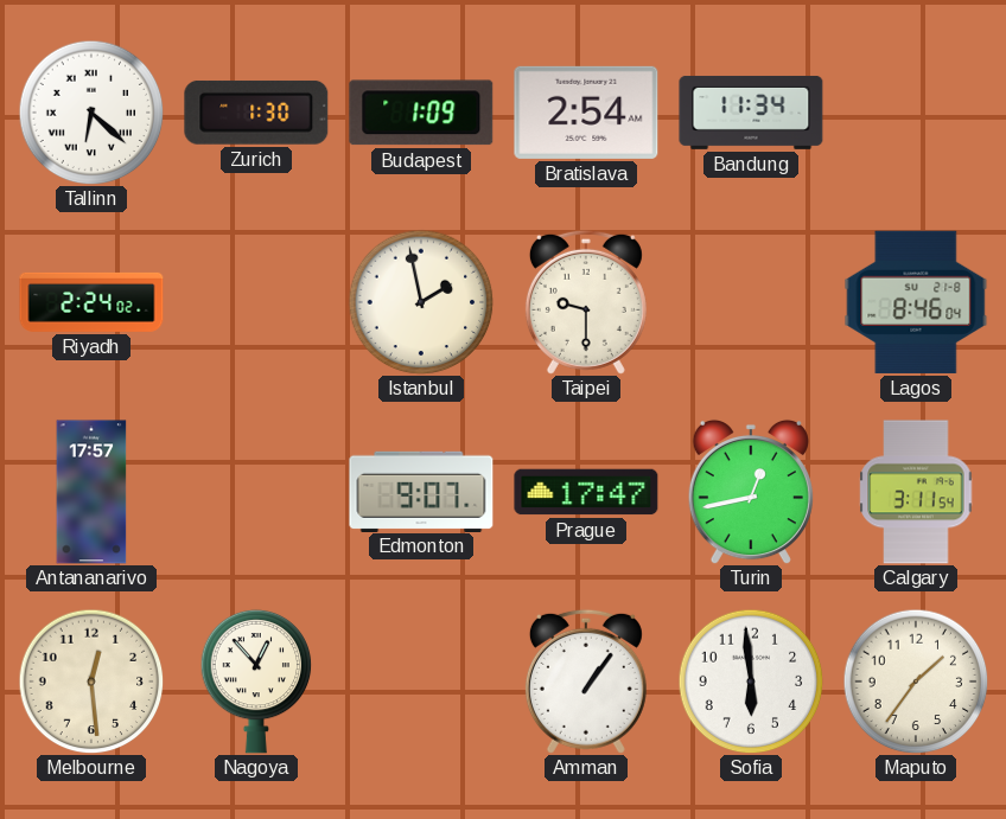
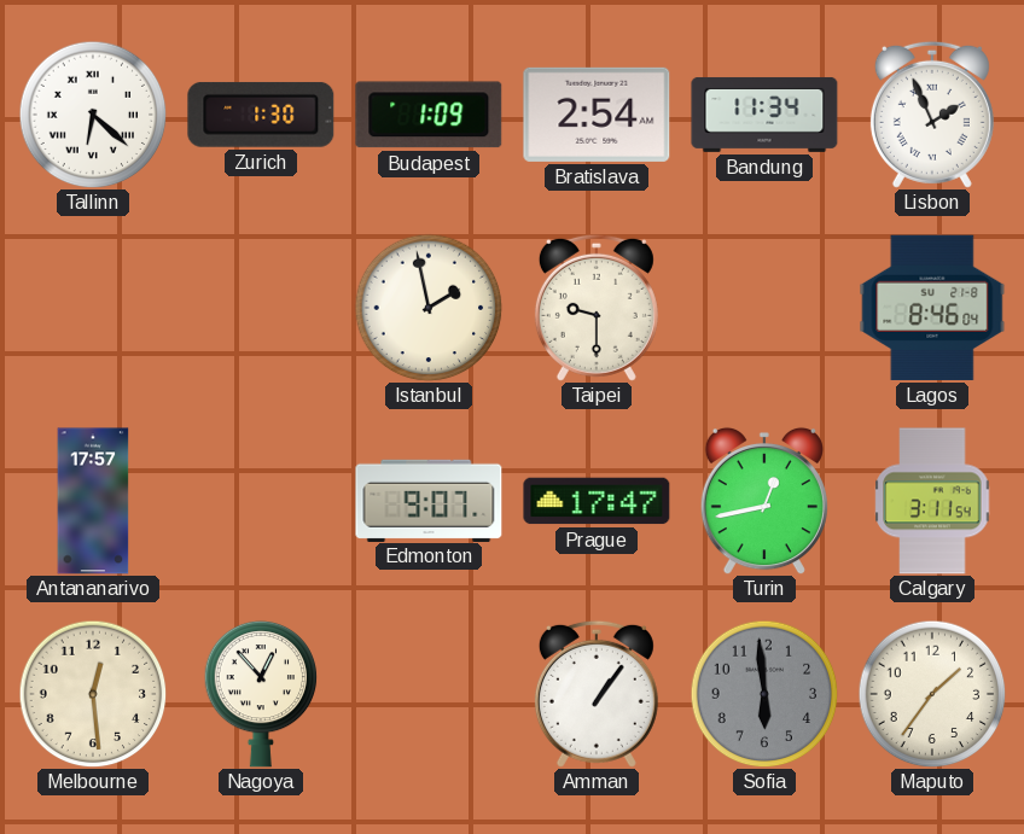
Lisbon: none -> 1:56 (932, 115)
Riyadh: 2:24 -> none (91, 302)
Sofia dial: white -> grey (764, 694)
